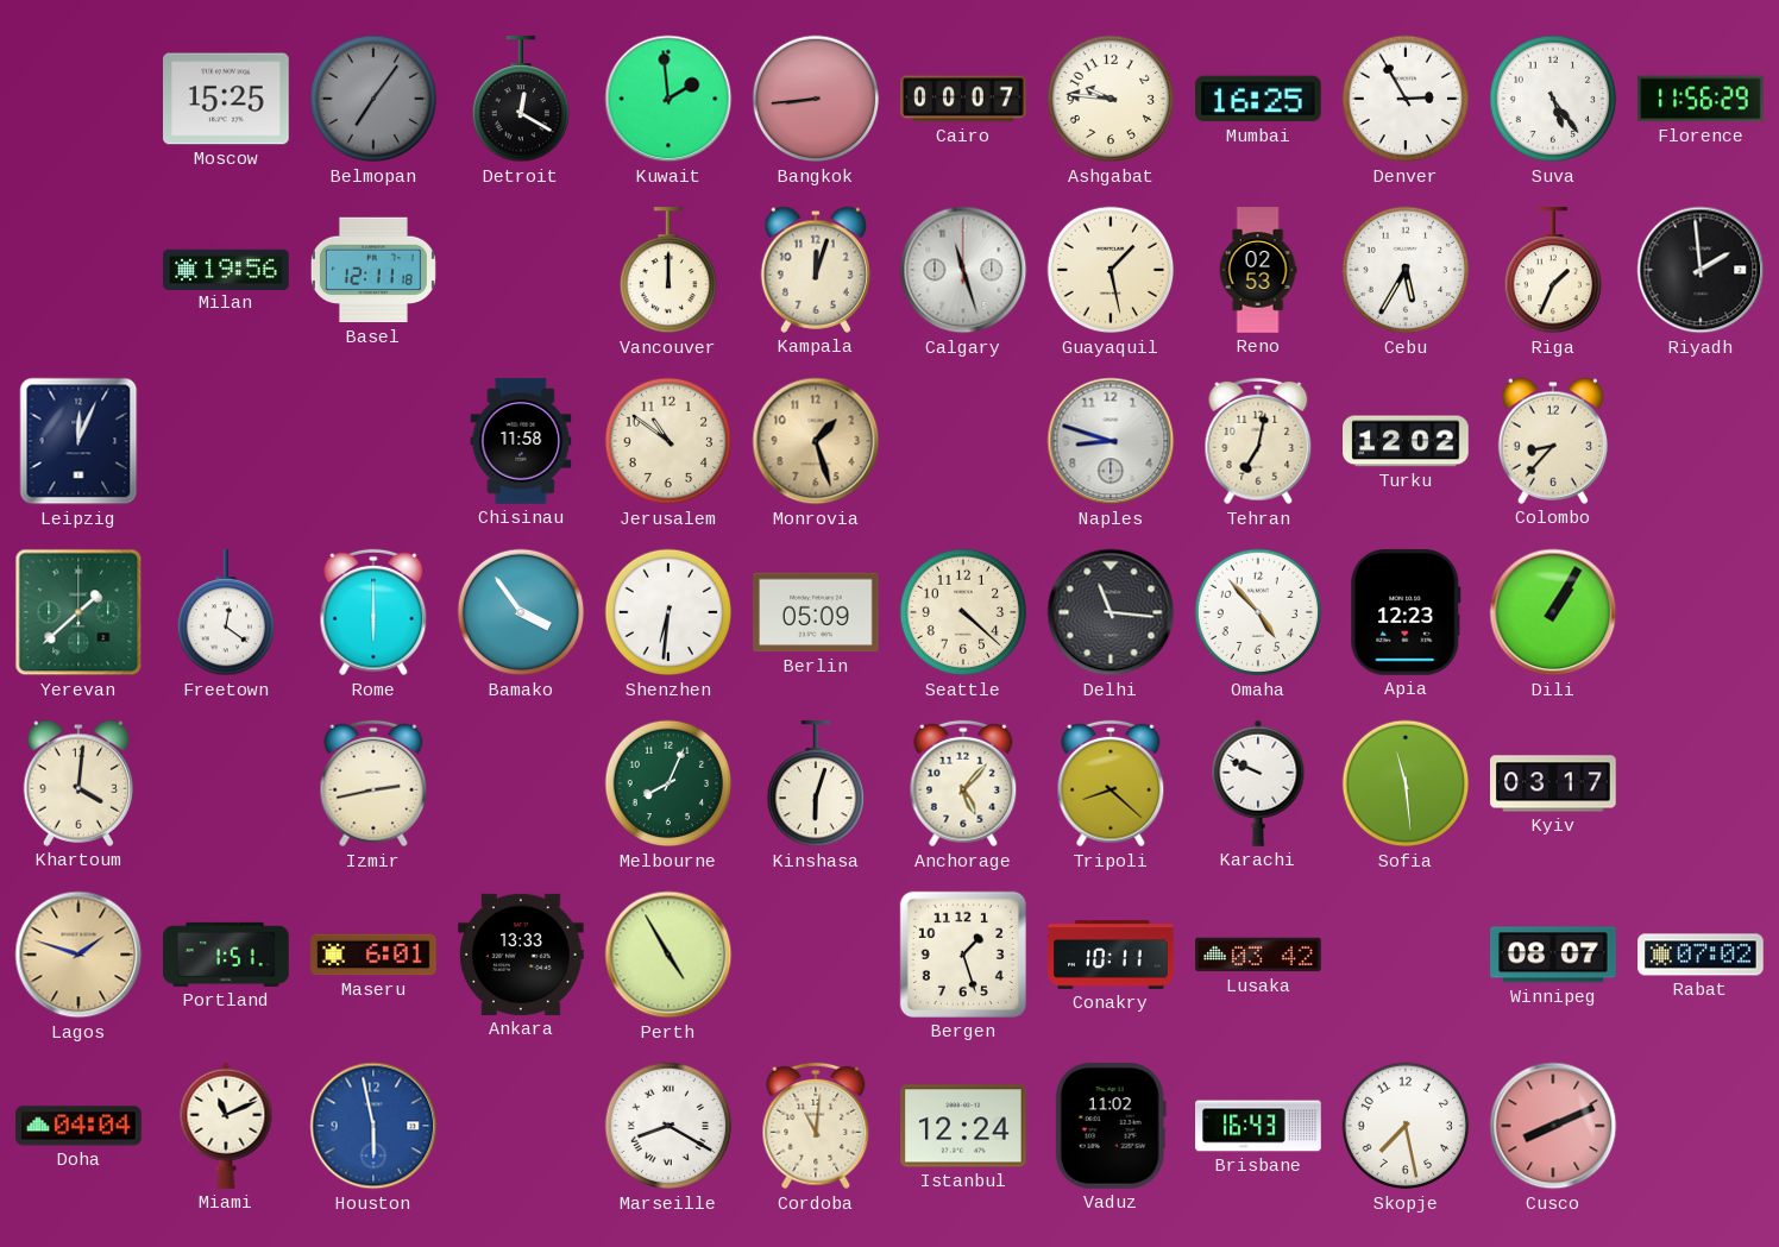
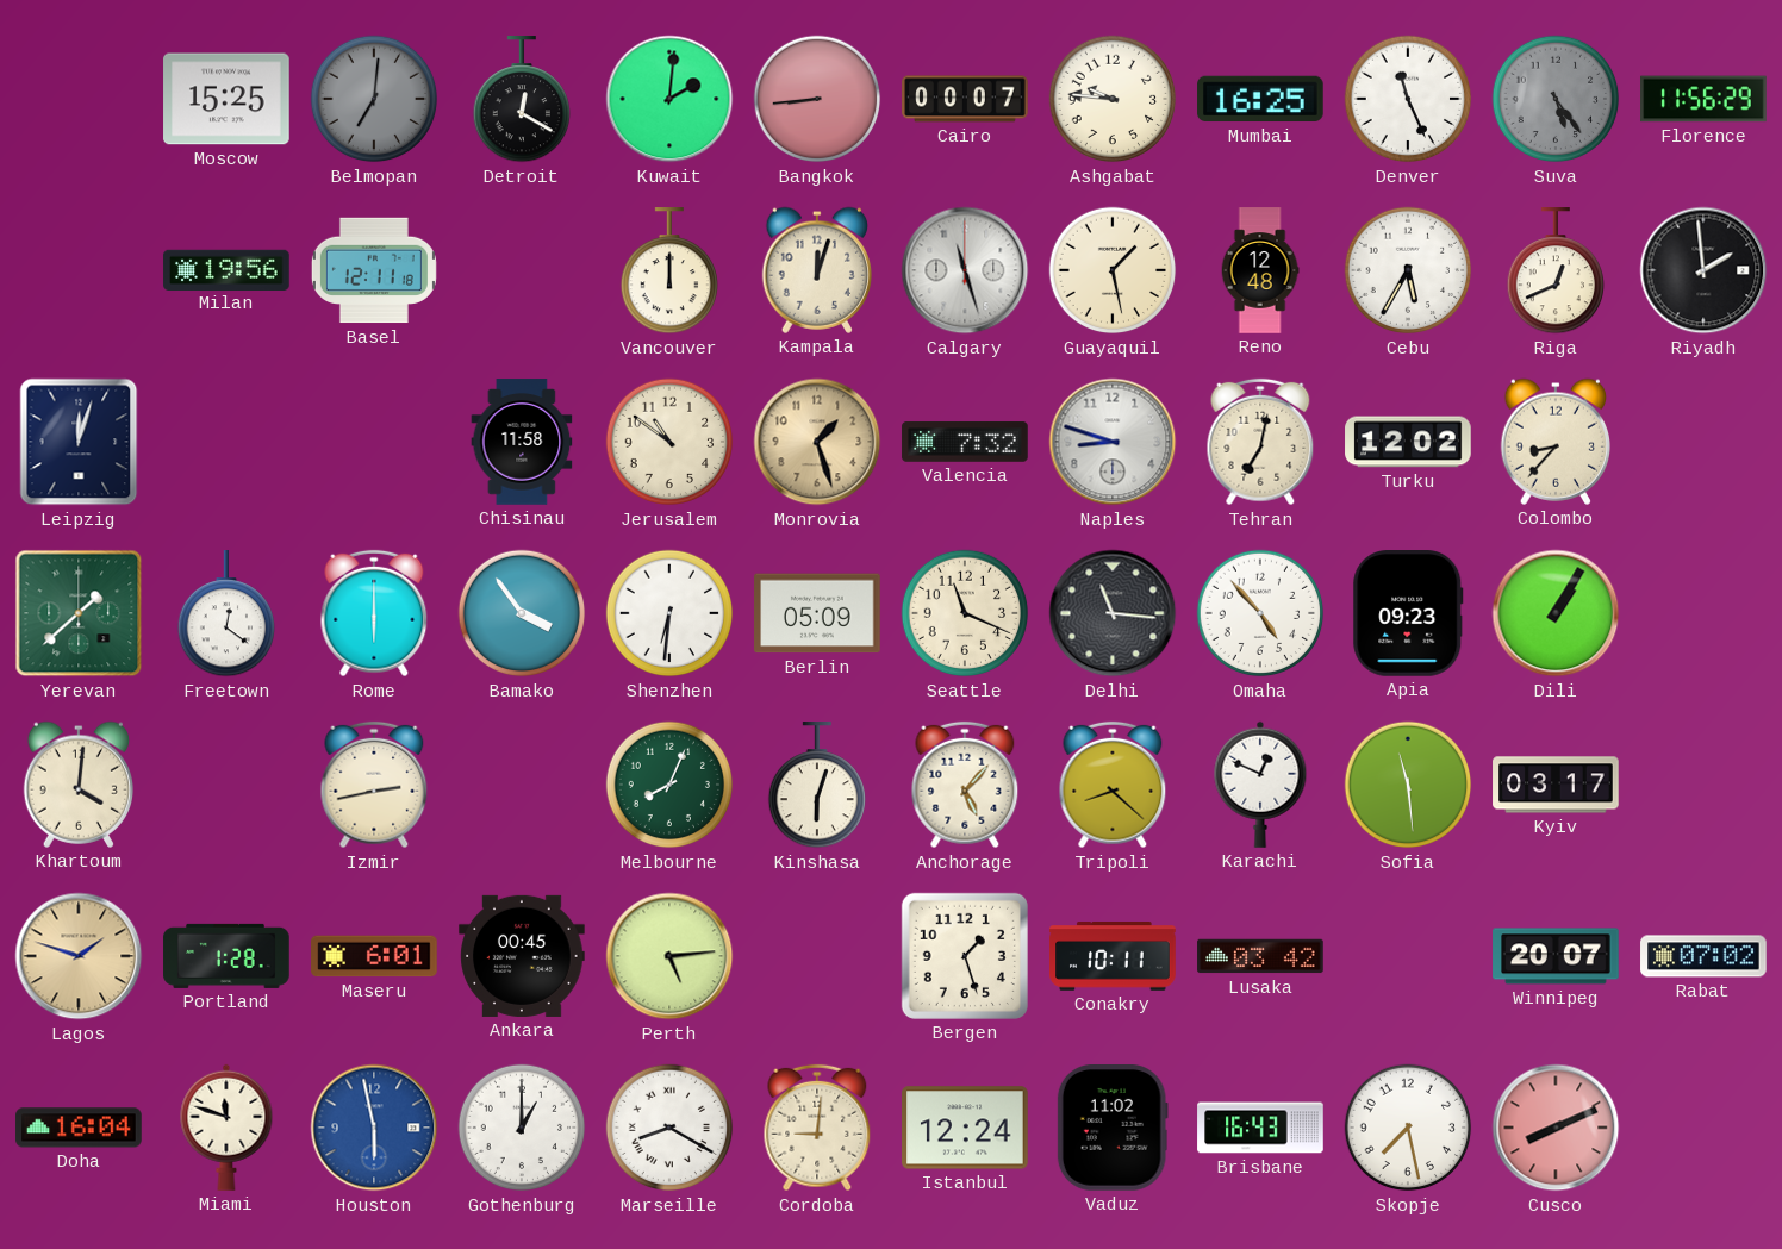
Belmopan: 7:06 -> 7:01 (374, 99)
Kuwait: 1:59 -> 2:01 (669, 99)
Denver: 2:55 -> 11:26 (1408, 99)
Suva dial: white -> grey (1556, 99)
Reno: 02:53 -> 12:48 (1260, 270)
Riga: 1:34 -> 12:41 (1554, 271)
Leipzig: 12:04 -> 12:03 (79, 442)
Valencia: none -> 7:32 (965, 442)
Seattle: 4:22 -> 11:19 (965, 613)
Apia: 12:23 -> 09:23 (1408, 614)
Karachi: 9:49 -> 12:49 (1260, 785)
Portland: 1:51 -> 1:28 (226, 956)
Ankara: 13:33 -> 00:45 (522, 956)
Perth: 4:55 -> 5:14 (669, 956)
Winnipeg: 08:07 -> 20:07 (1556, 956)
Doha: 04:04 -> 16:04 (79, 1128)
Miami: 11:11 -> 11:48 (226, 1128)
Gothenburg: none -> 1:00 (522, 1128)
Cordoba: 11:01 -> 9:01 (817, 1128)
